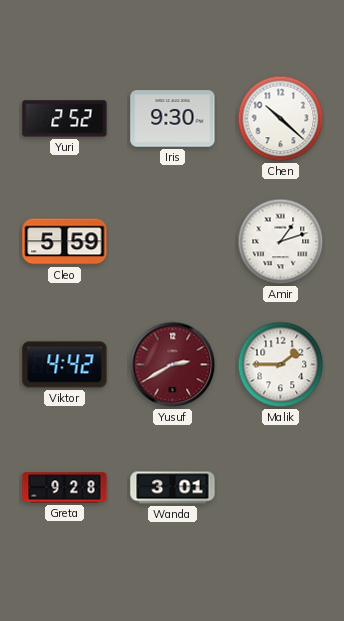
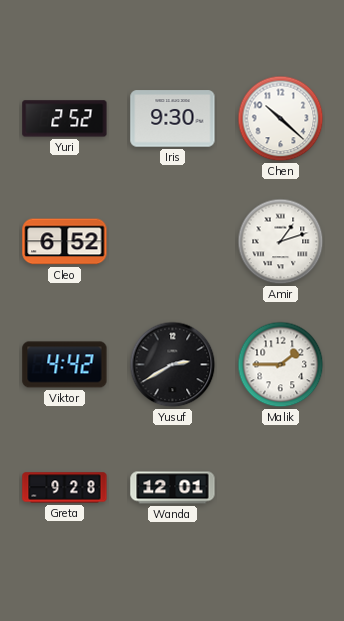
Cleo: 5:59 -> 6:52 (65, 242)
Yusuf dial: burgundy -> black (173, 365)
Wanda: 3:01 -> 12:01 (173, 488)
